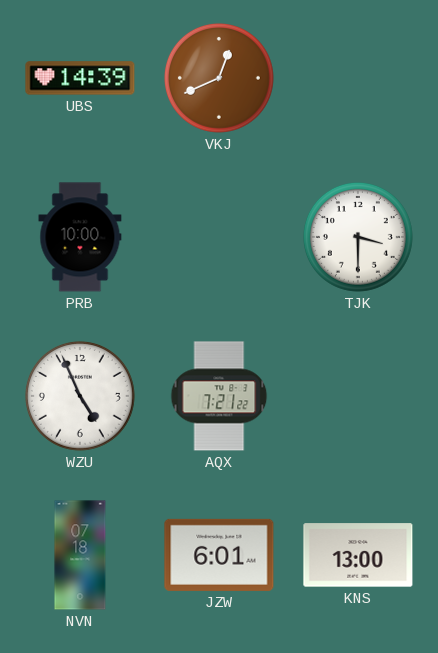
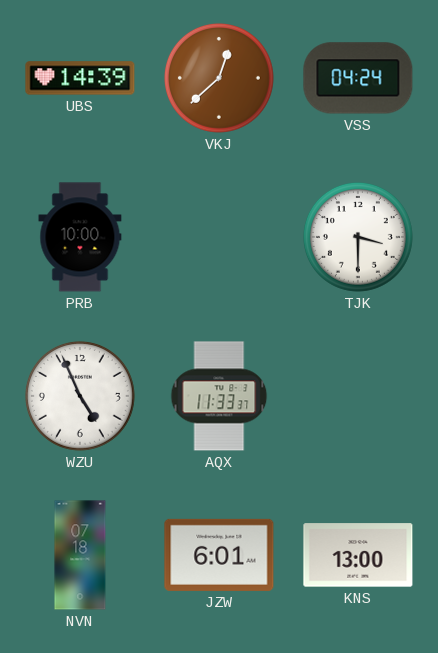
VKJ: 12:41 -> 12:38 (219, 78)
VSS: none -> 04:24 (358, 78)
AQX: 7:21 -> 11:33 (219, 396)
